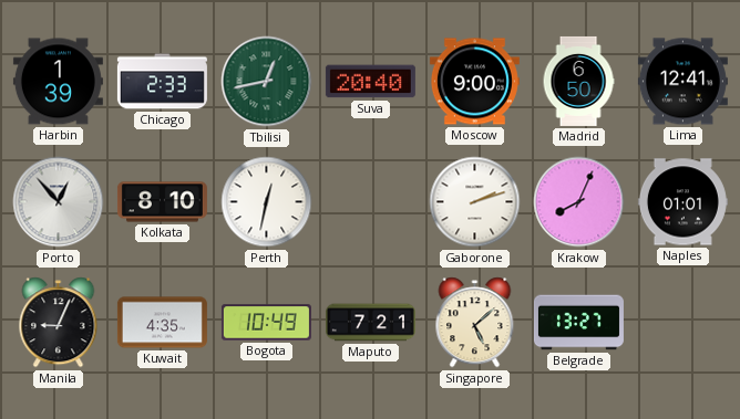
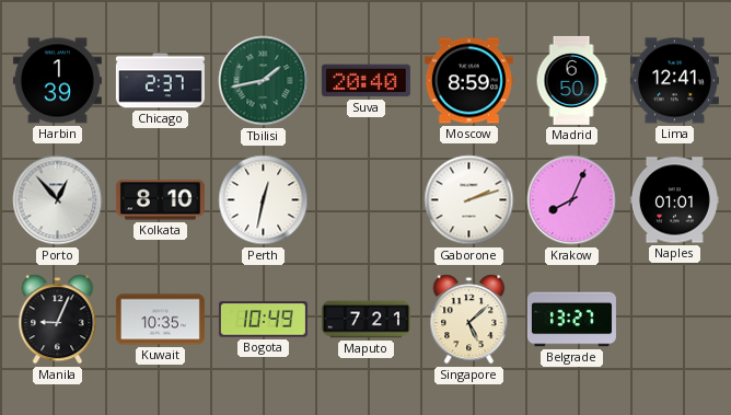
Chicago: 2:33 -> 2:37 (160, 81)
Tbilisi: 12:43 -> 1:43 (264, 81)
Moscow: 9:00 -> 8:59 (468, 81)
Kuwait: 4:35 -> 10:35 (160, 320)
